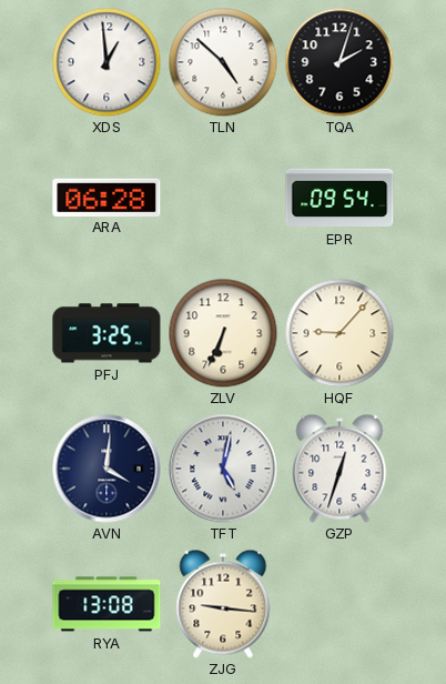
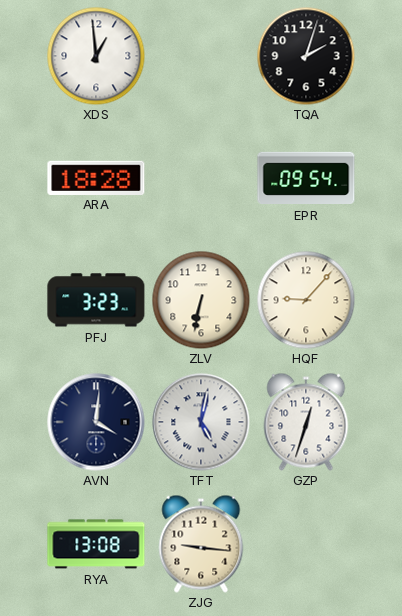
TLN: 4:52 -> none (223, 62)
ARA: 06:28 -> 18:28 (96, 177)
PFJ: 3:25 -> 3:23 (96, 300)
ZLV: 6:34 -> 6:32 (201, 300)
